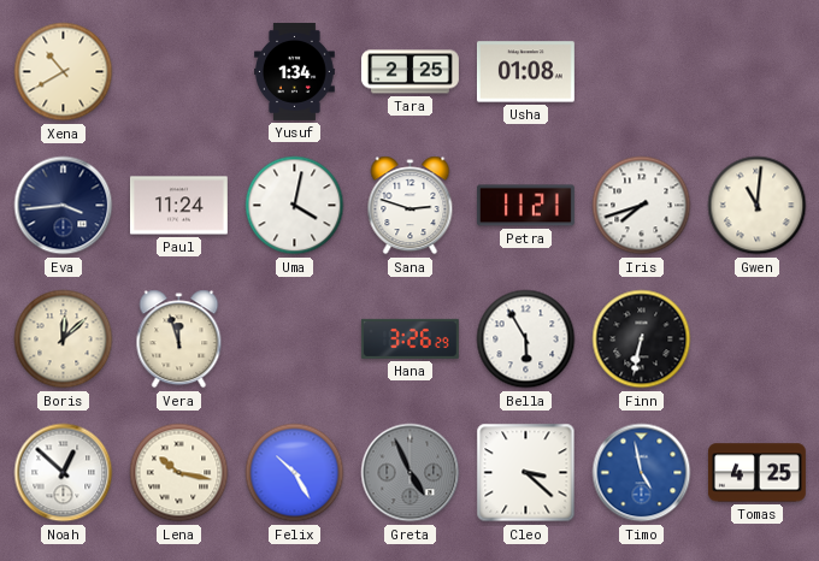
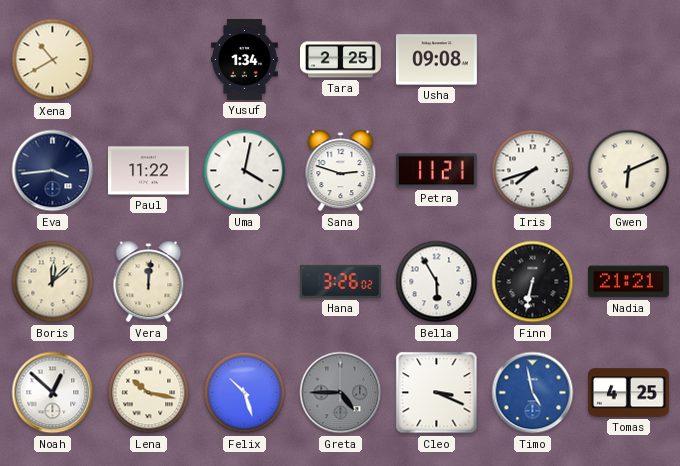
Usha: 01:08 -> 09:08 (436, 60)
Paul: 11:24 -> 11:22 (148, 171)
Gwen: 11:01 -> 6:11 (629, 171)
Vera: 11:57 -> 12:01 (149, 282)
Hana: 3:26:29 -> 3:26:02 (340, 281)
Nadia: none -> 21:21 (628, 282)
Felix: 10:25 -> 10:27 (245, 393)
Greta: 4:56 -> 4:45 (341, 393)
Cleo: 3:22 -> 3:19 (437, 393)
